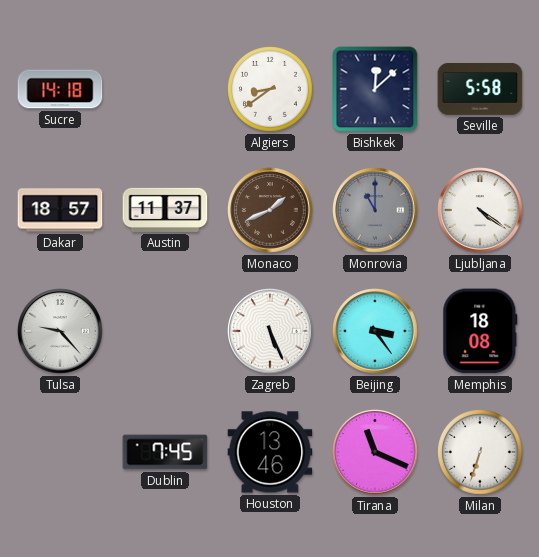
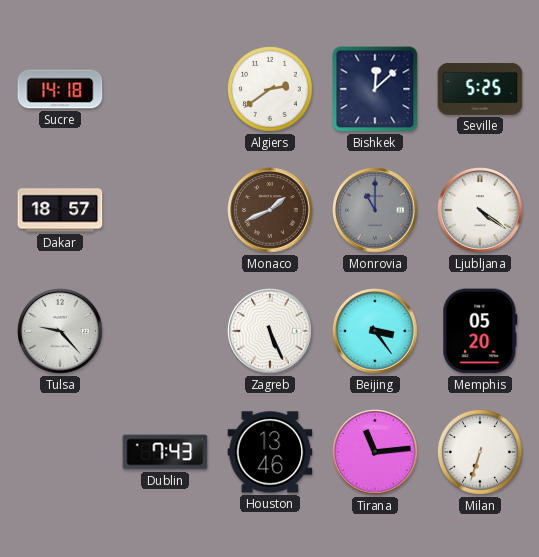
Algiers: 8:39 -> 2:39 (271, 90)
Seville: 5:58 -> 5:25 (480, 89)
Austin: 11:37 -> none (165, 210)
Memphis: 18:08 -> 05:20 (480, 331)
Dublin: 7:45 -> 7:43 (165, 452)
Tirana: 11:19 -> 11:14 (375, 452)
